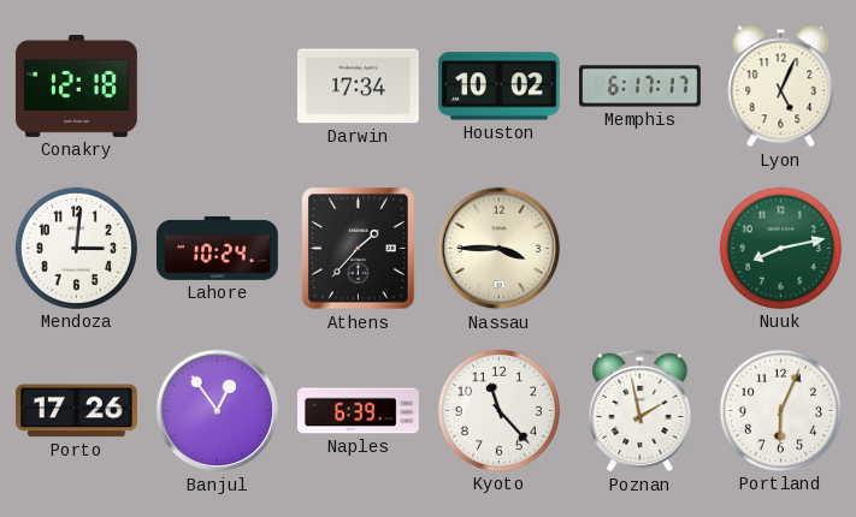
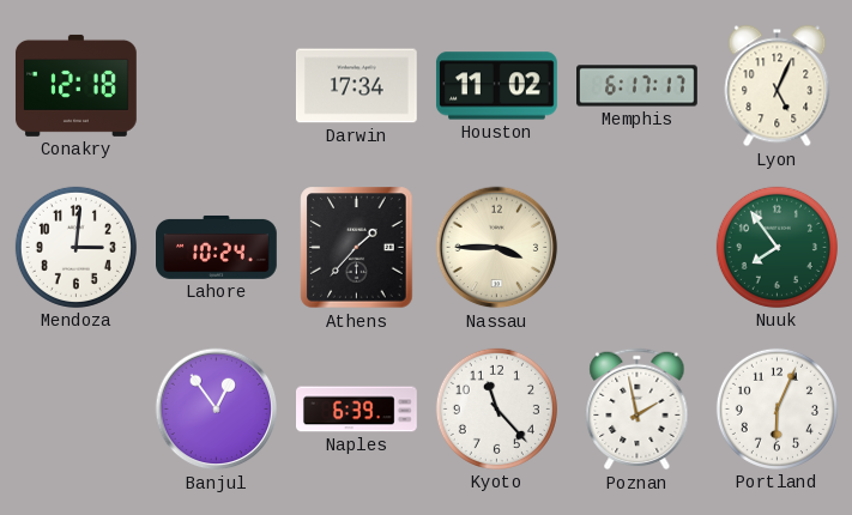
Houston: 10:02 -> 11:02 (497, 86)
Nuuk: 8:13 -> 7:54 (777, 247)
Porto: 17:26 -> none (76, 411)
